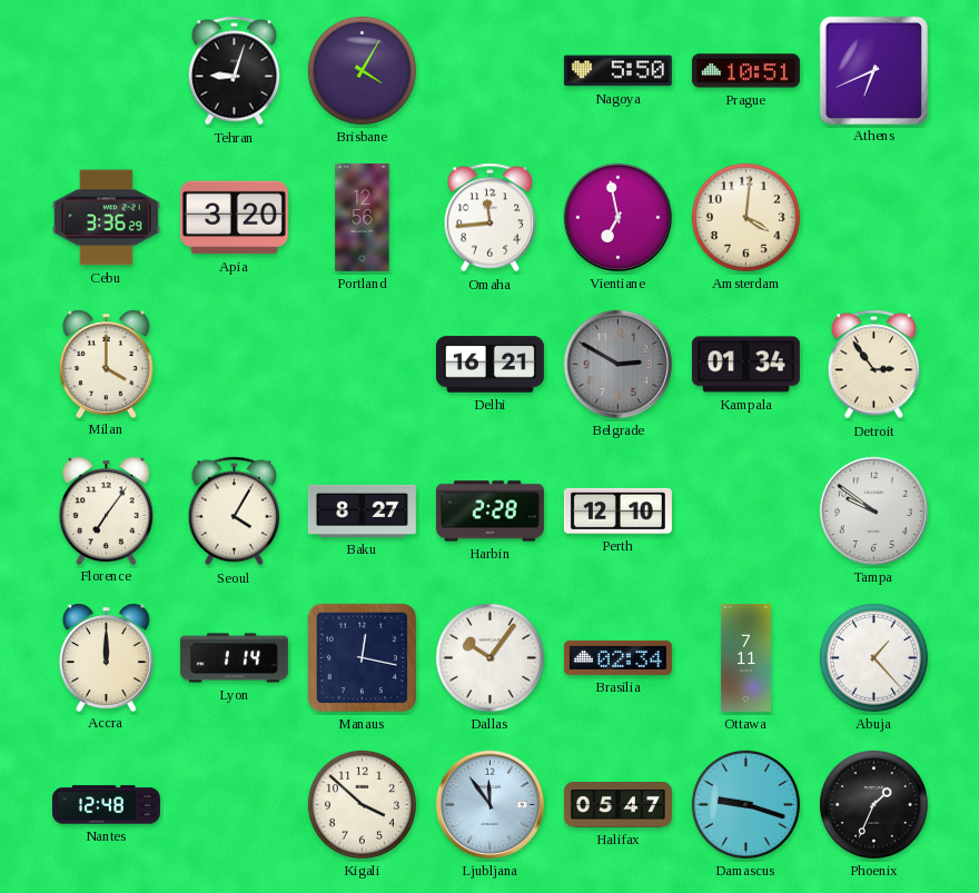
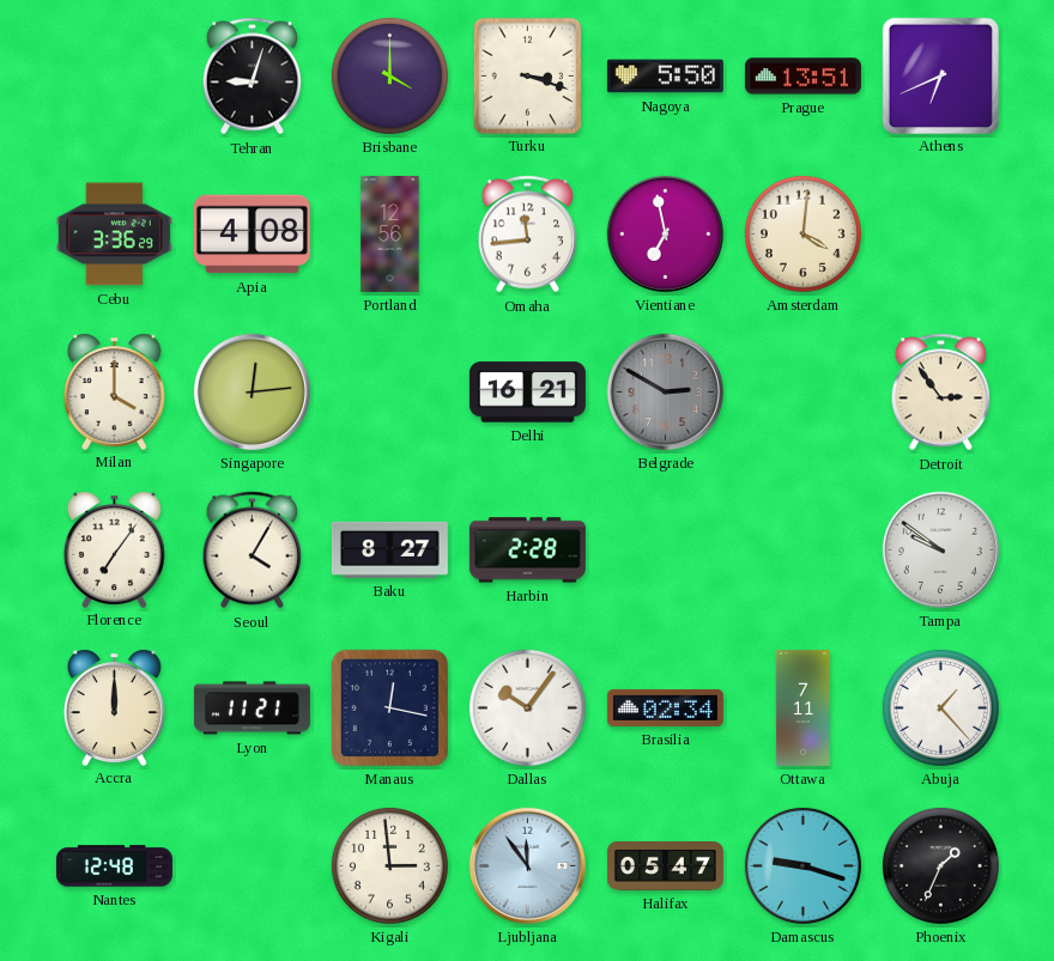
Brisbane: 4:05 -> 4:00 (389, 75)
Turku: none -> 3:18 (527, 75)
Prague: 10:51 -> 13:51 (802, 77)
Apia: 3:20 -> 4:08 (252, 235)
Singapore: none -> 12:14 (252, 391)
Kampala: 01:34 -> none (745, 365)
Perth: 12:10 -> none (617, 510)
Lyon: 1:14 -> 11:21 (252, 708)
Kigali: 3:52 -> 2:59 (389, 865)
